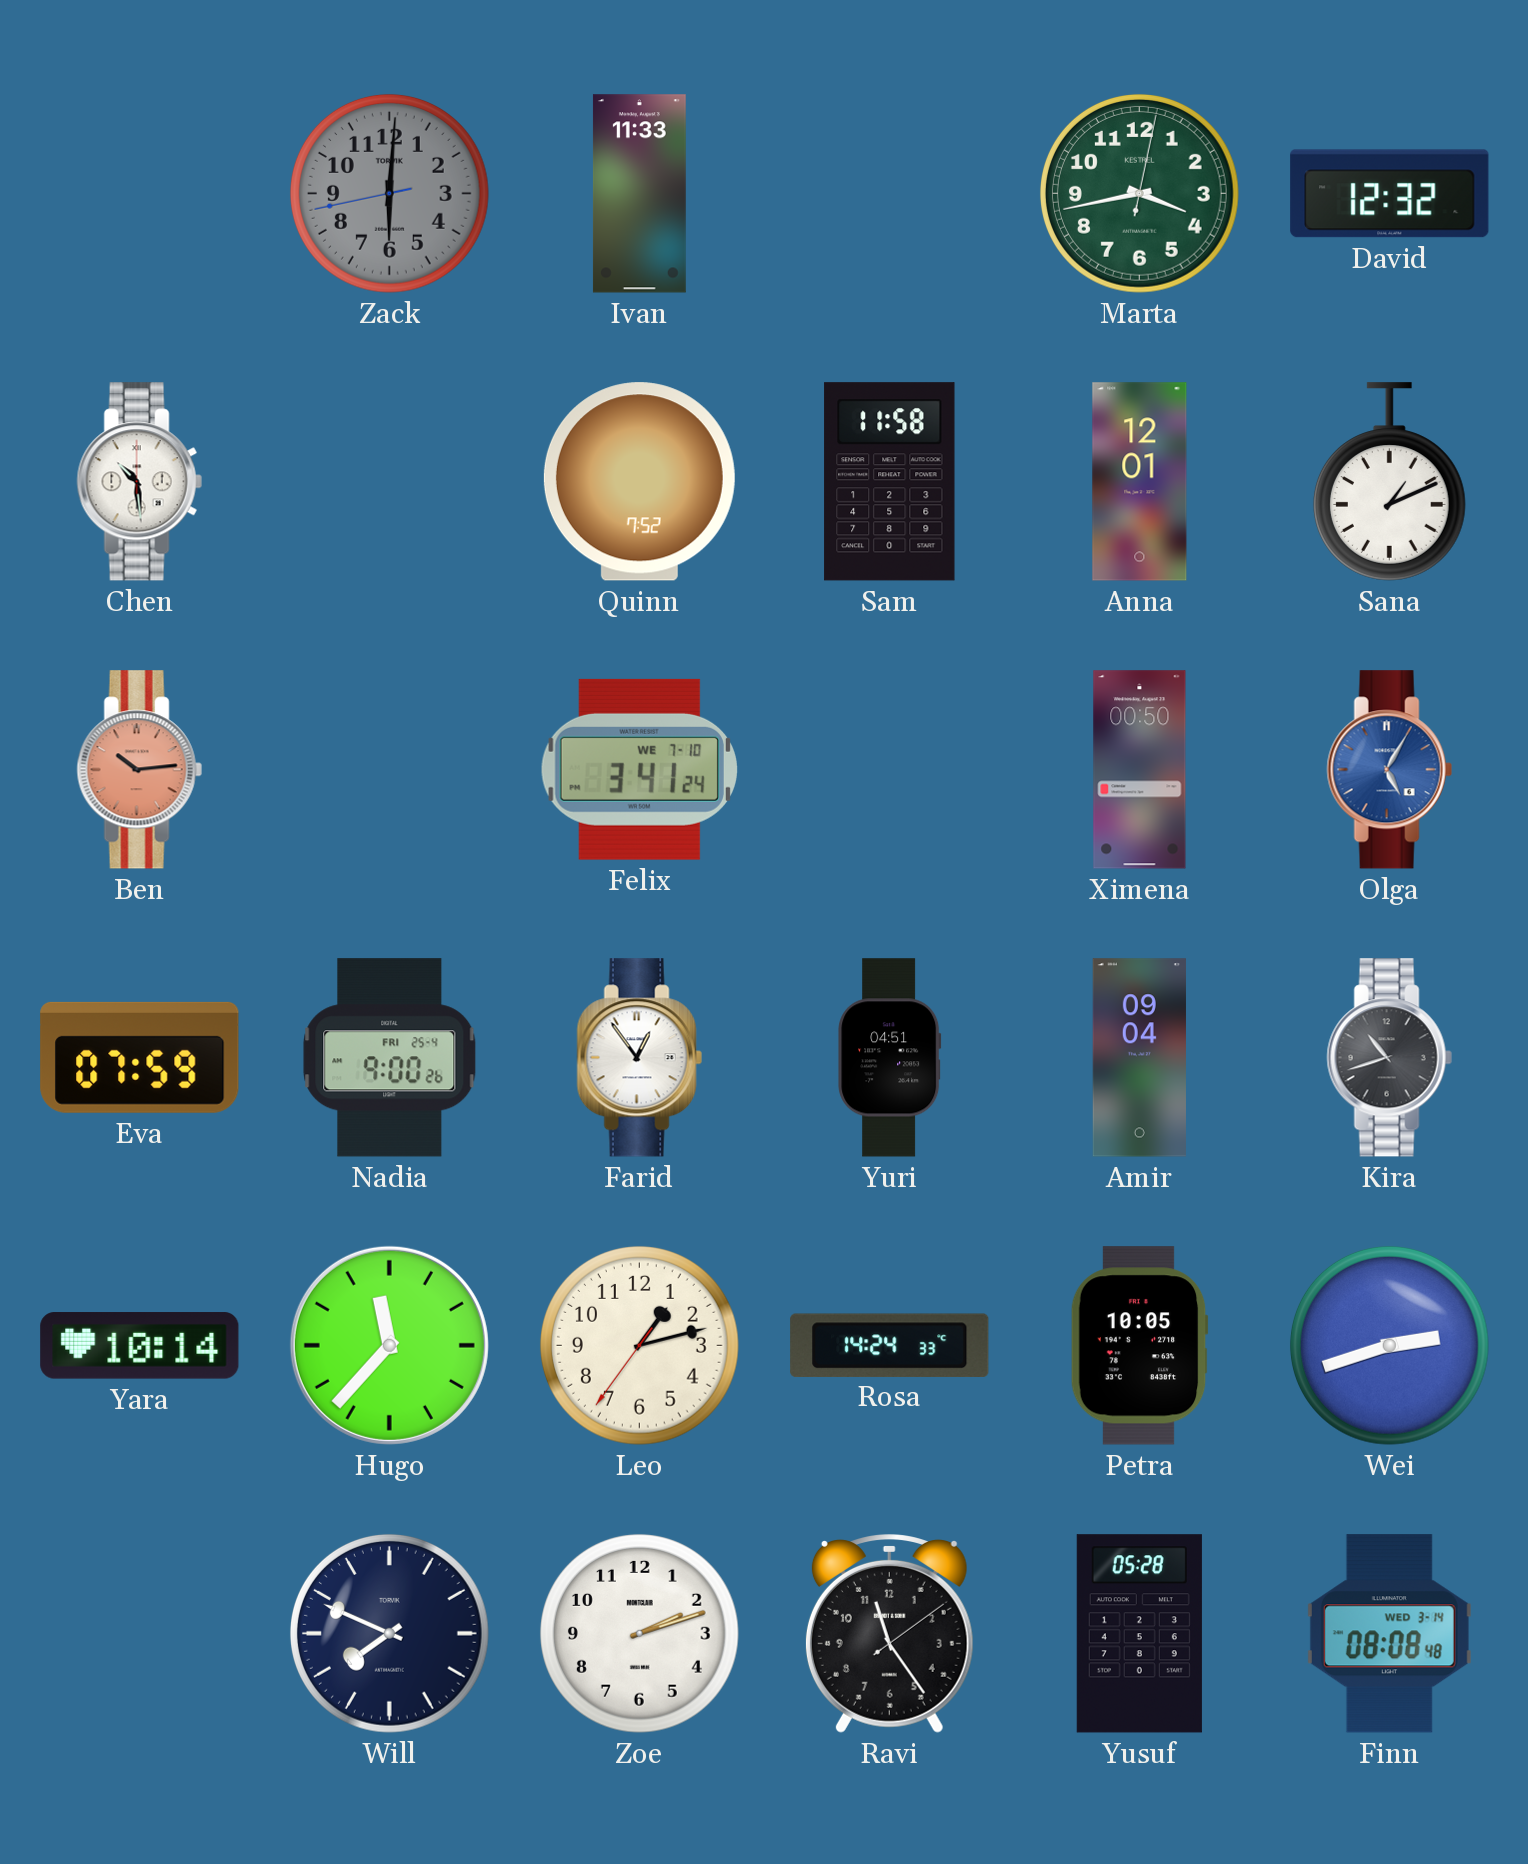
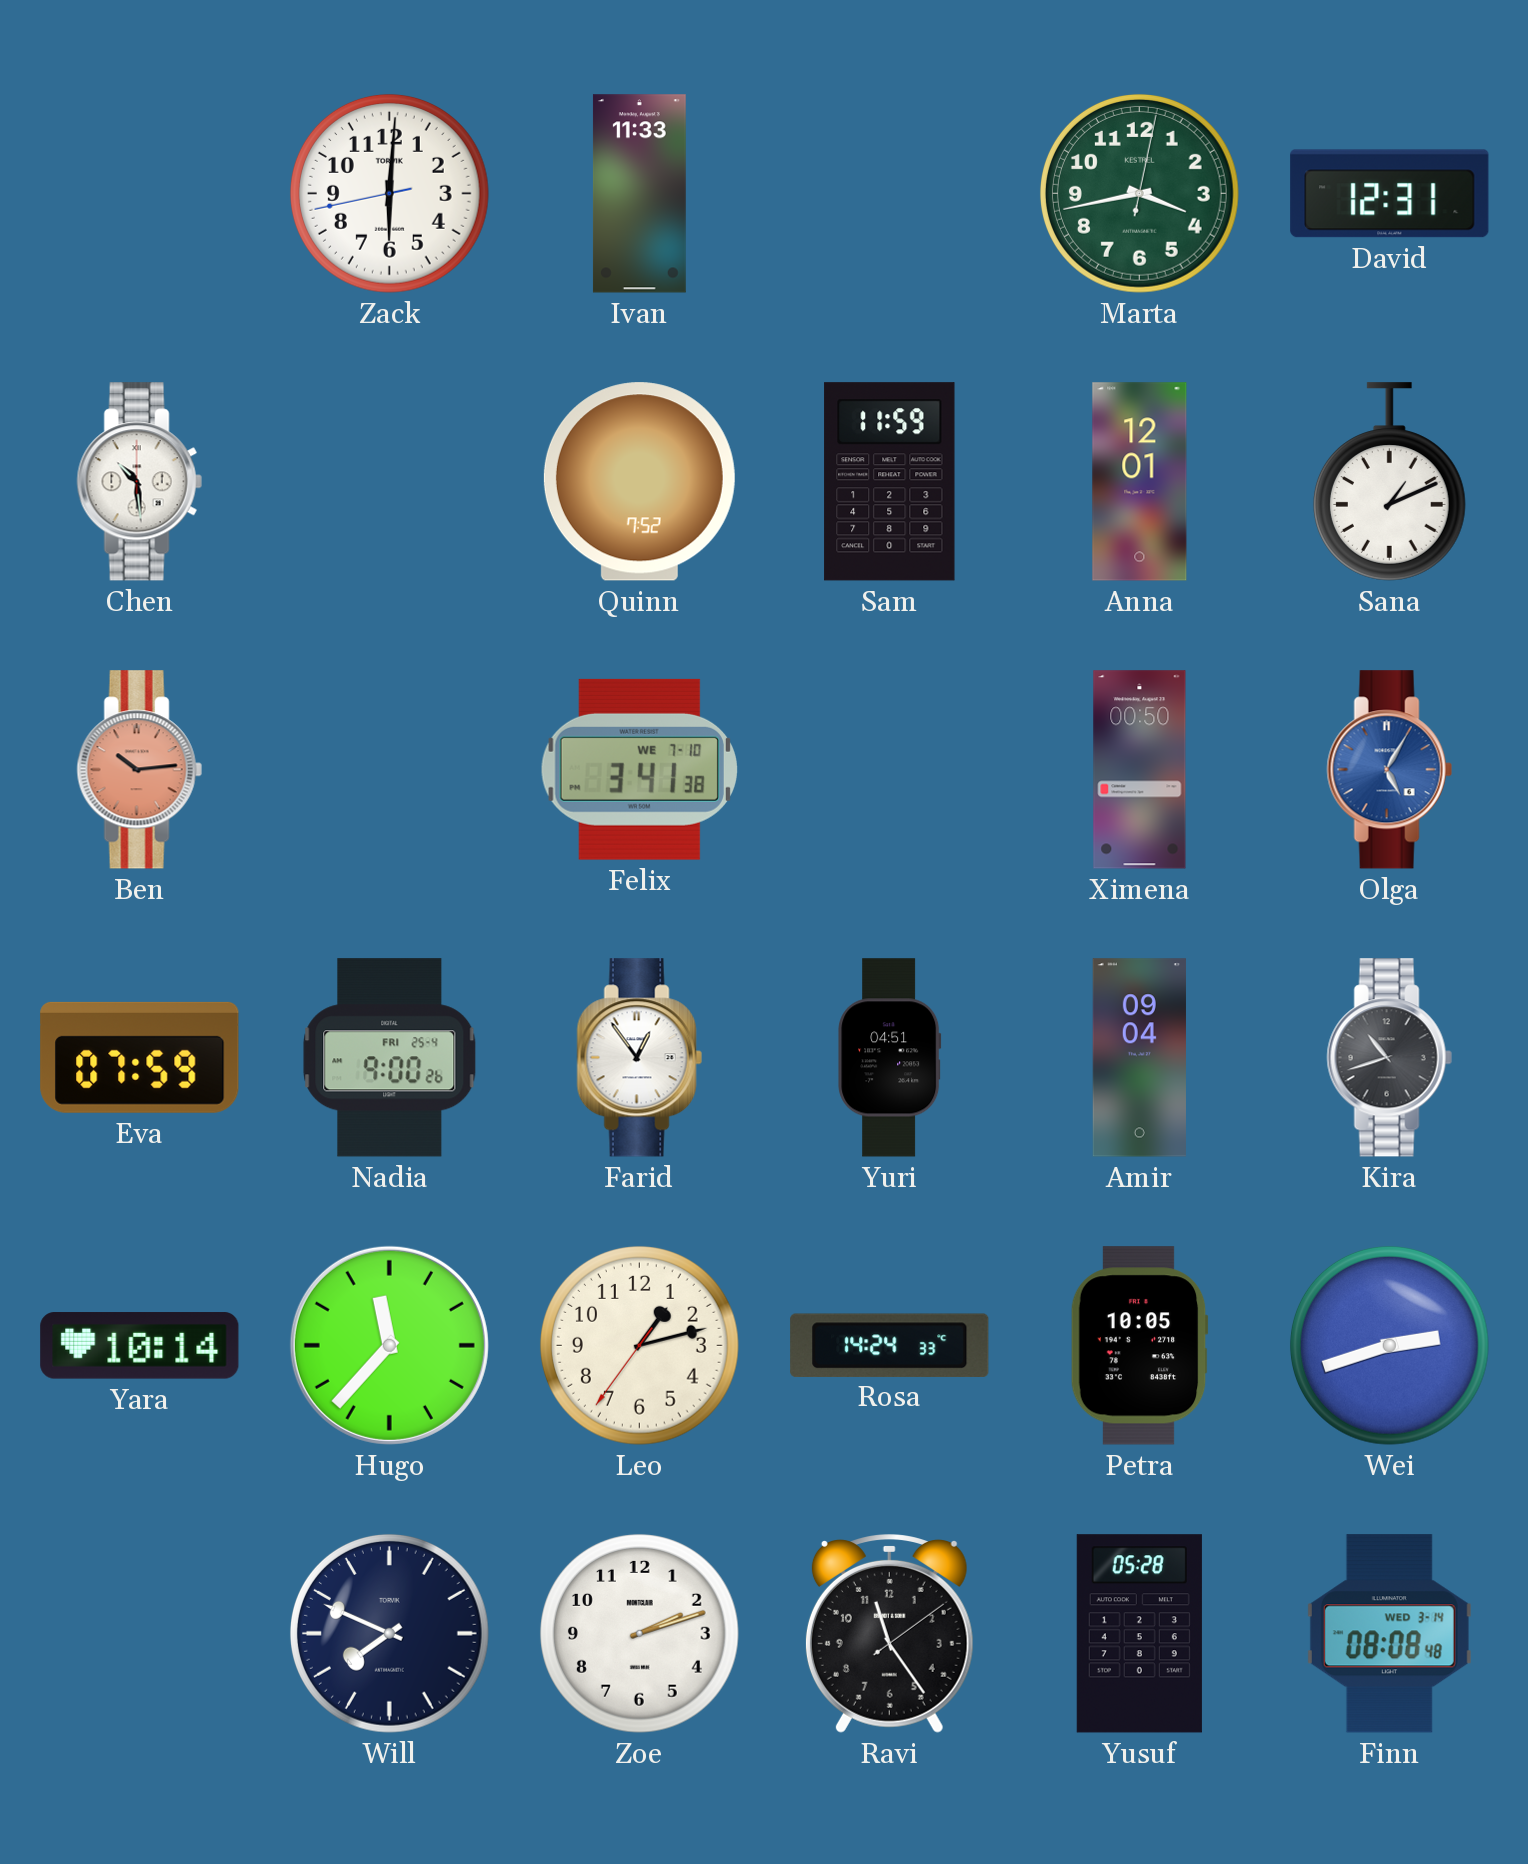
Zack dial: grey -> white (389, 193)
David: 12:32 -> 12:31 (1390, 194)
Sam: 11:58 -> 11:59 (890, 482)
Felix: 3:41:24 -> 3:41:38 (639, 769)
